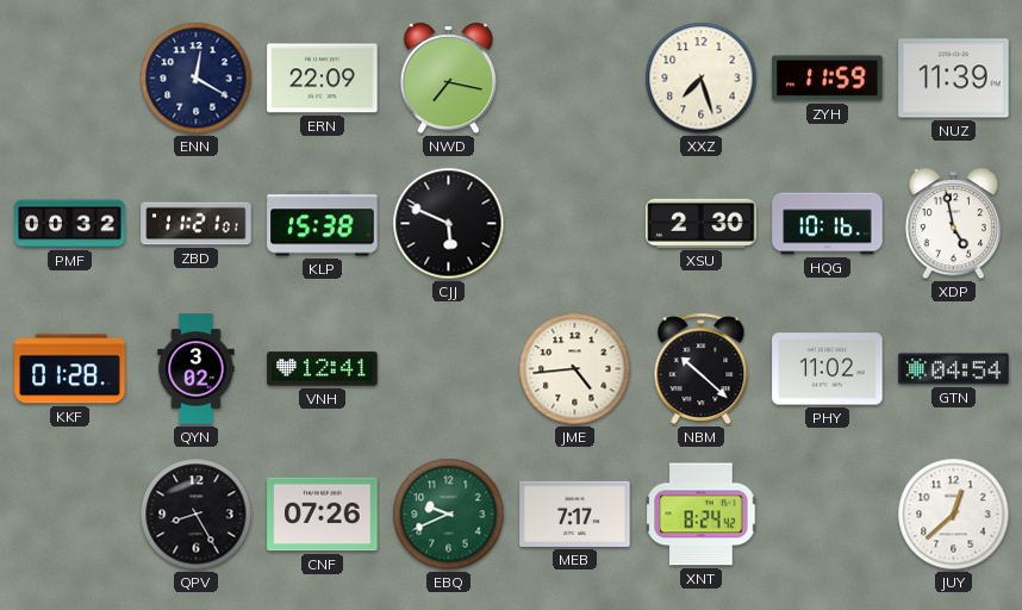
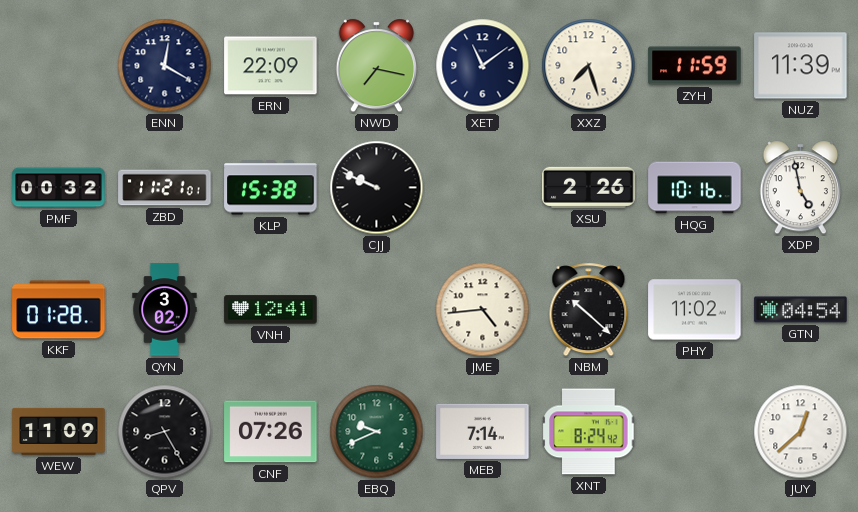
XET: none -> 11:09 (483, 66)
CJJ: 5:49 -> 9:49 (377, 188)
XSU: 2:30 -> 2:26 (589, 187)
WEW: none -> 11:09 (59, 431)
MEB: 7:17 -> 7:14 (483, 431)
